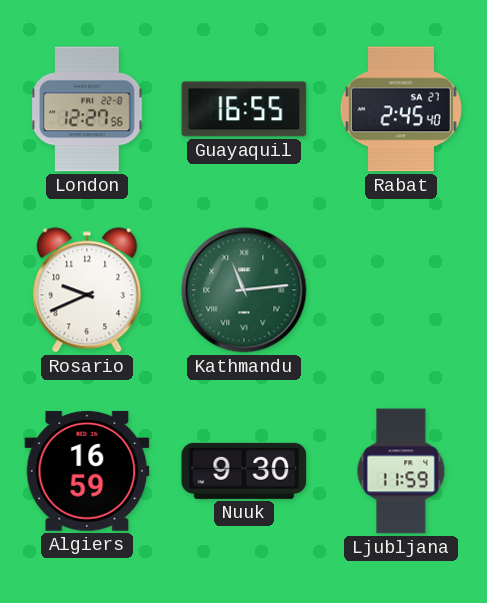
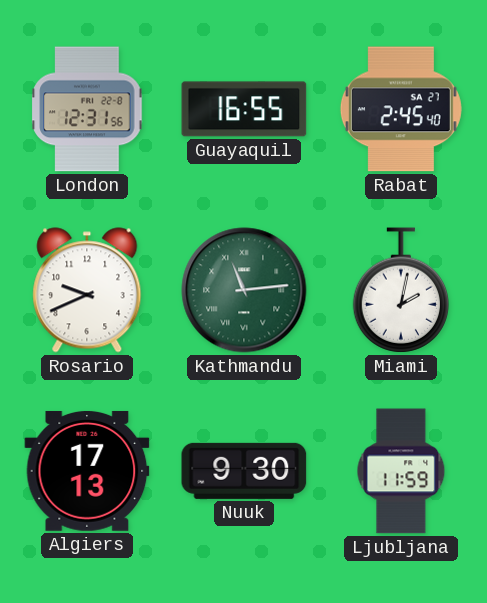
London: 12:27 -> 12:31 (87, 109)
Miami: none -> 2:02 (400, 290)
Algiers: 16:59 -> 17:13 (87, 471)
